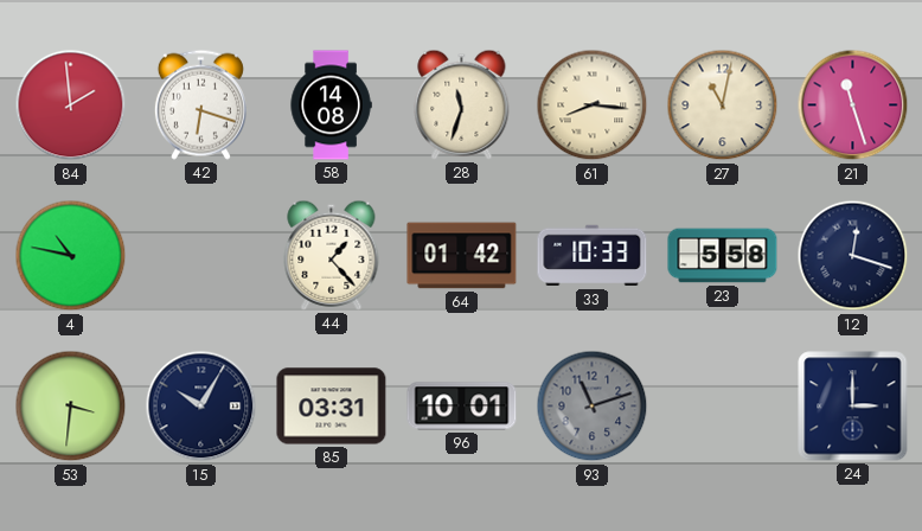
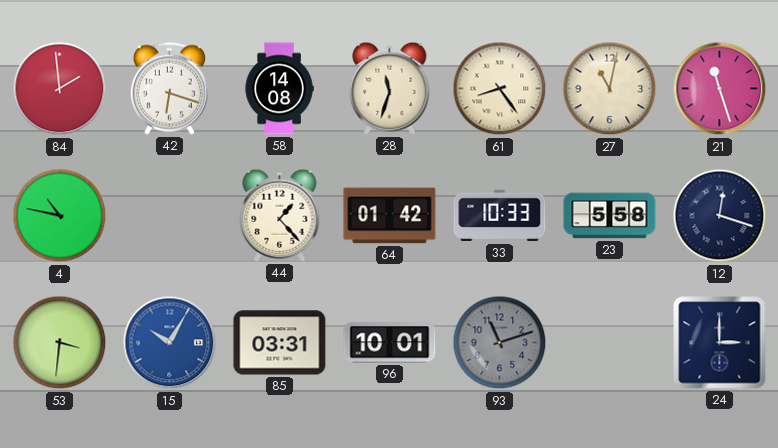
61: 8:16 -> 8:24 (500, 89)
15 dial: navy -> blue (170, 343)
